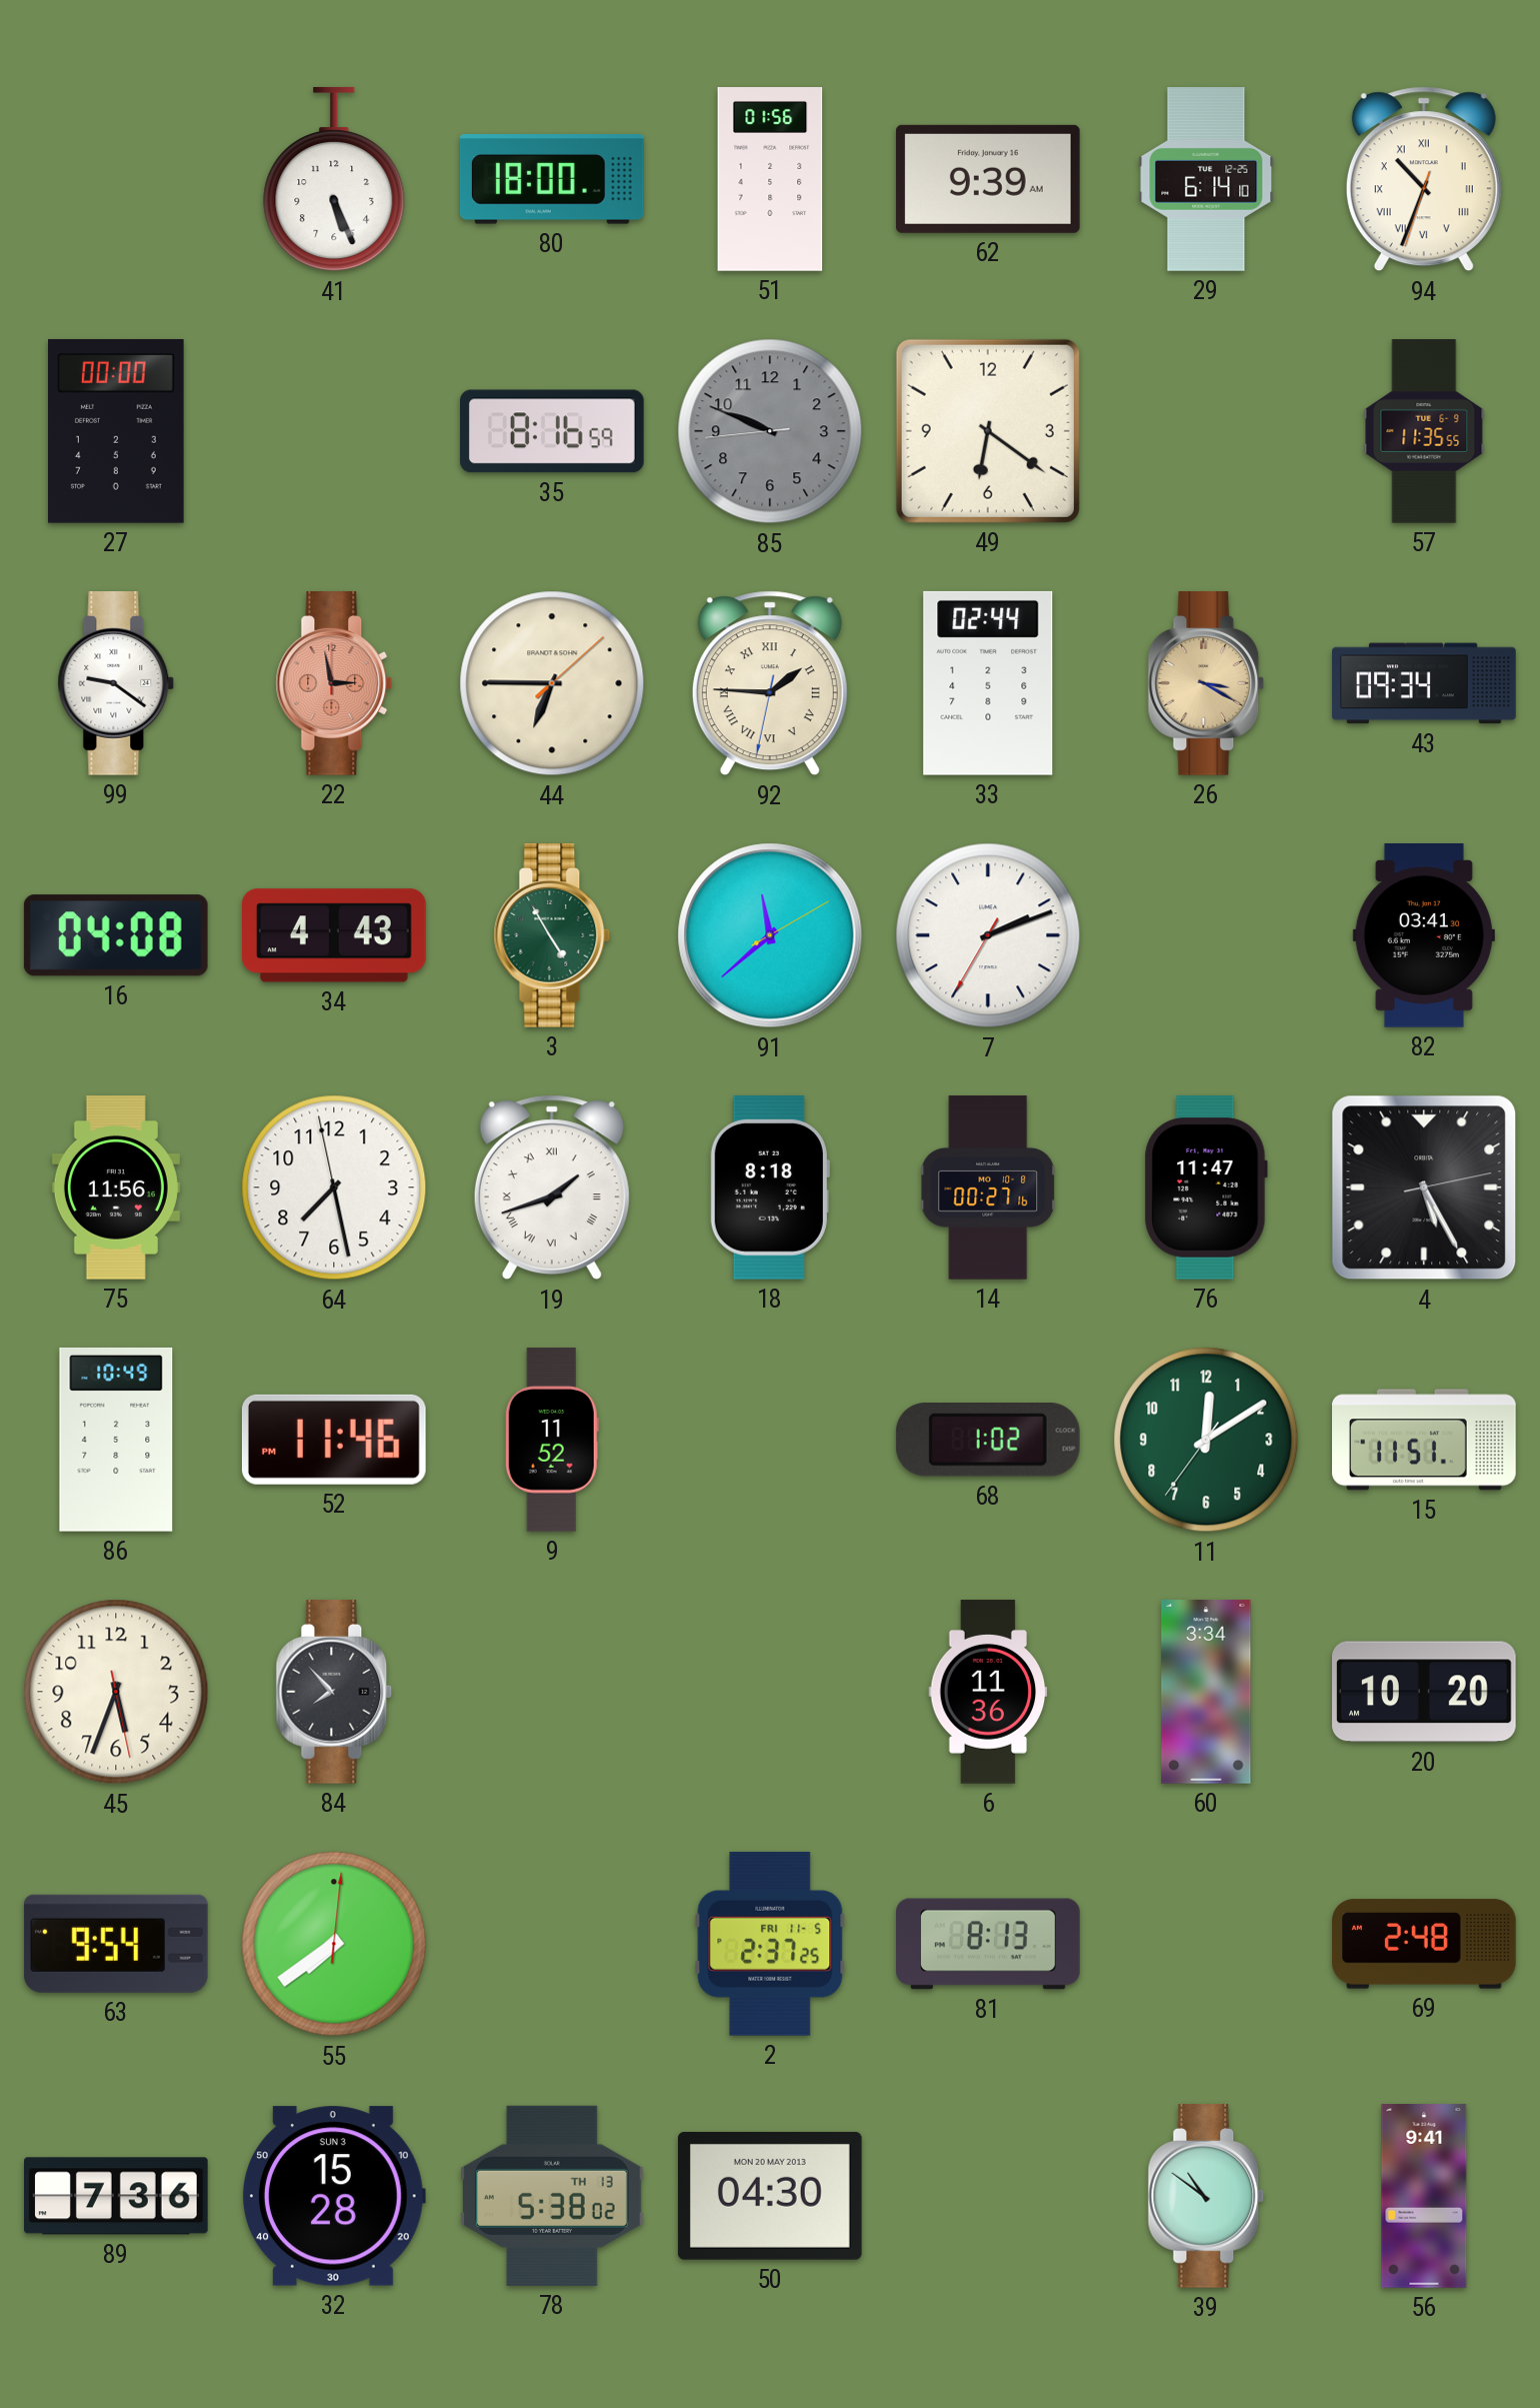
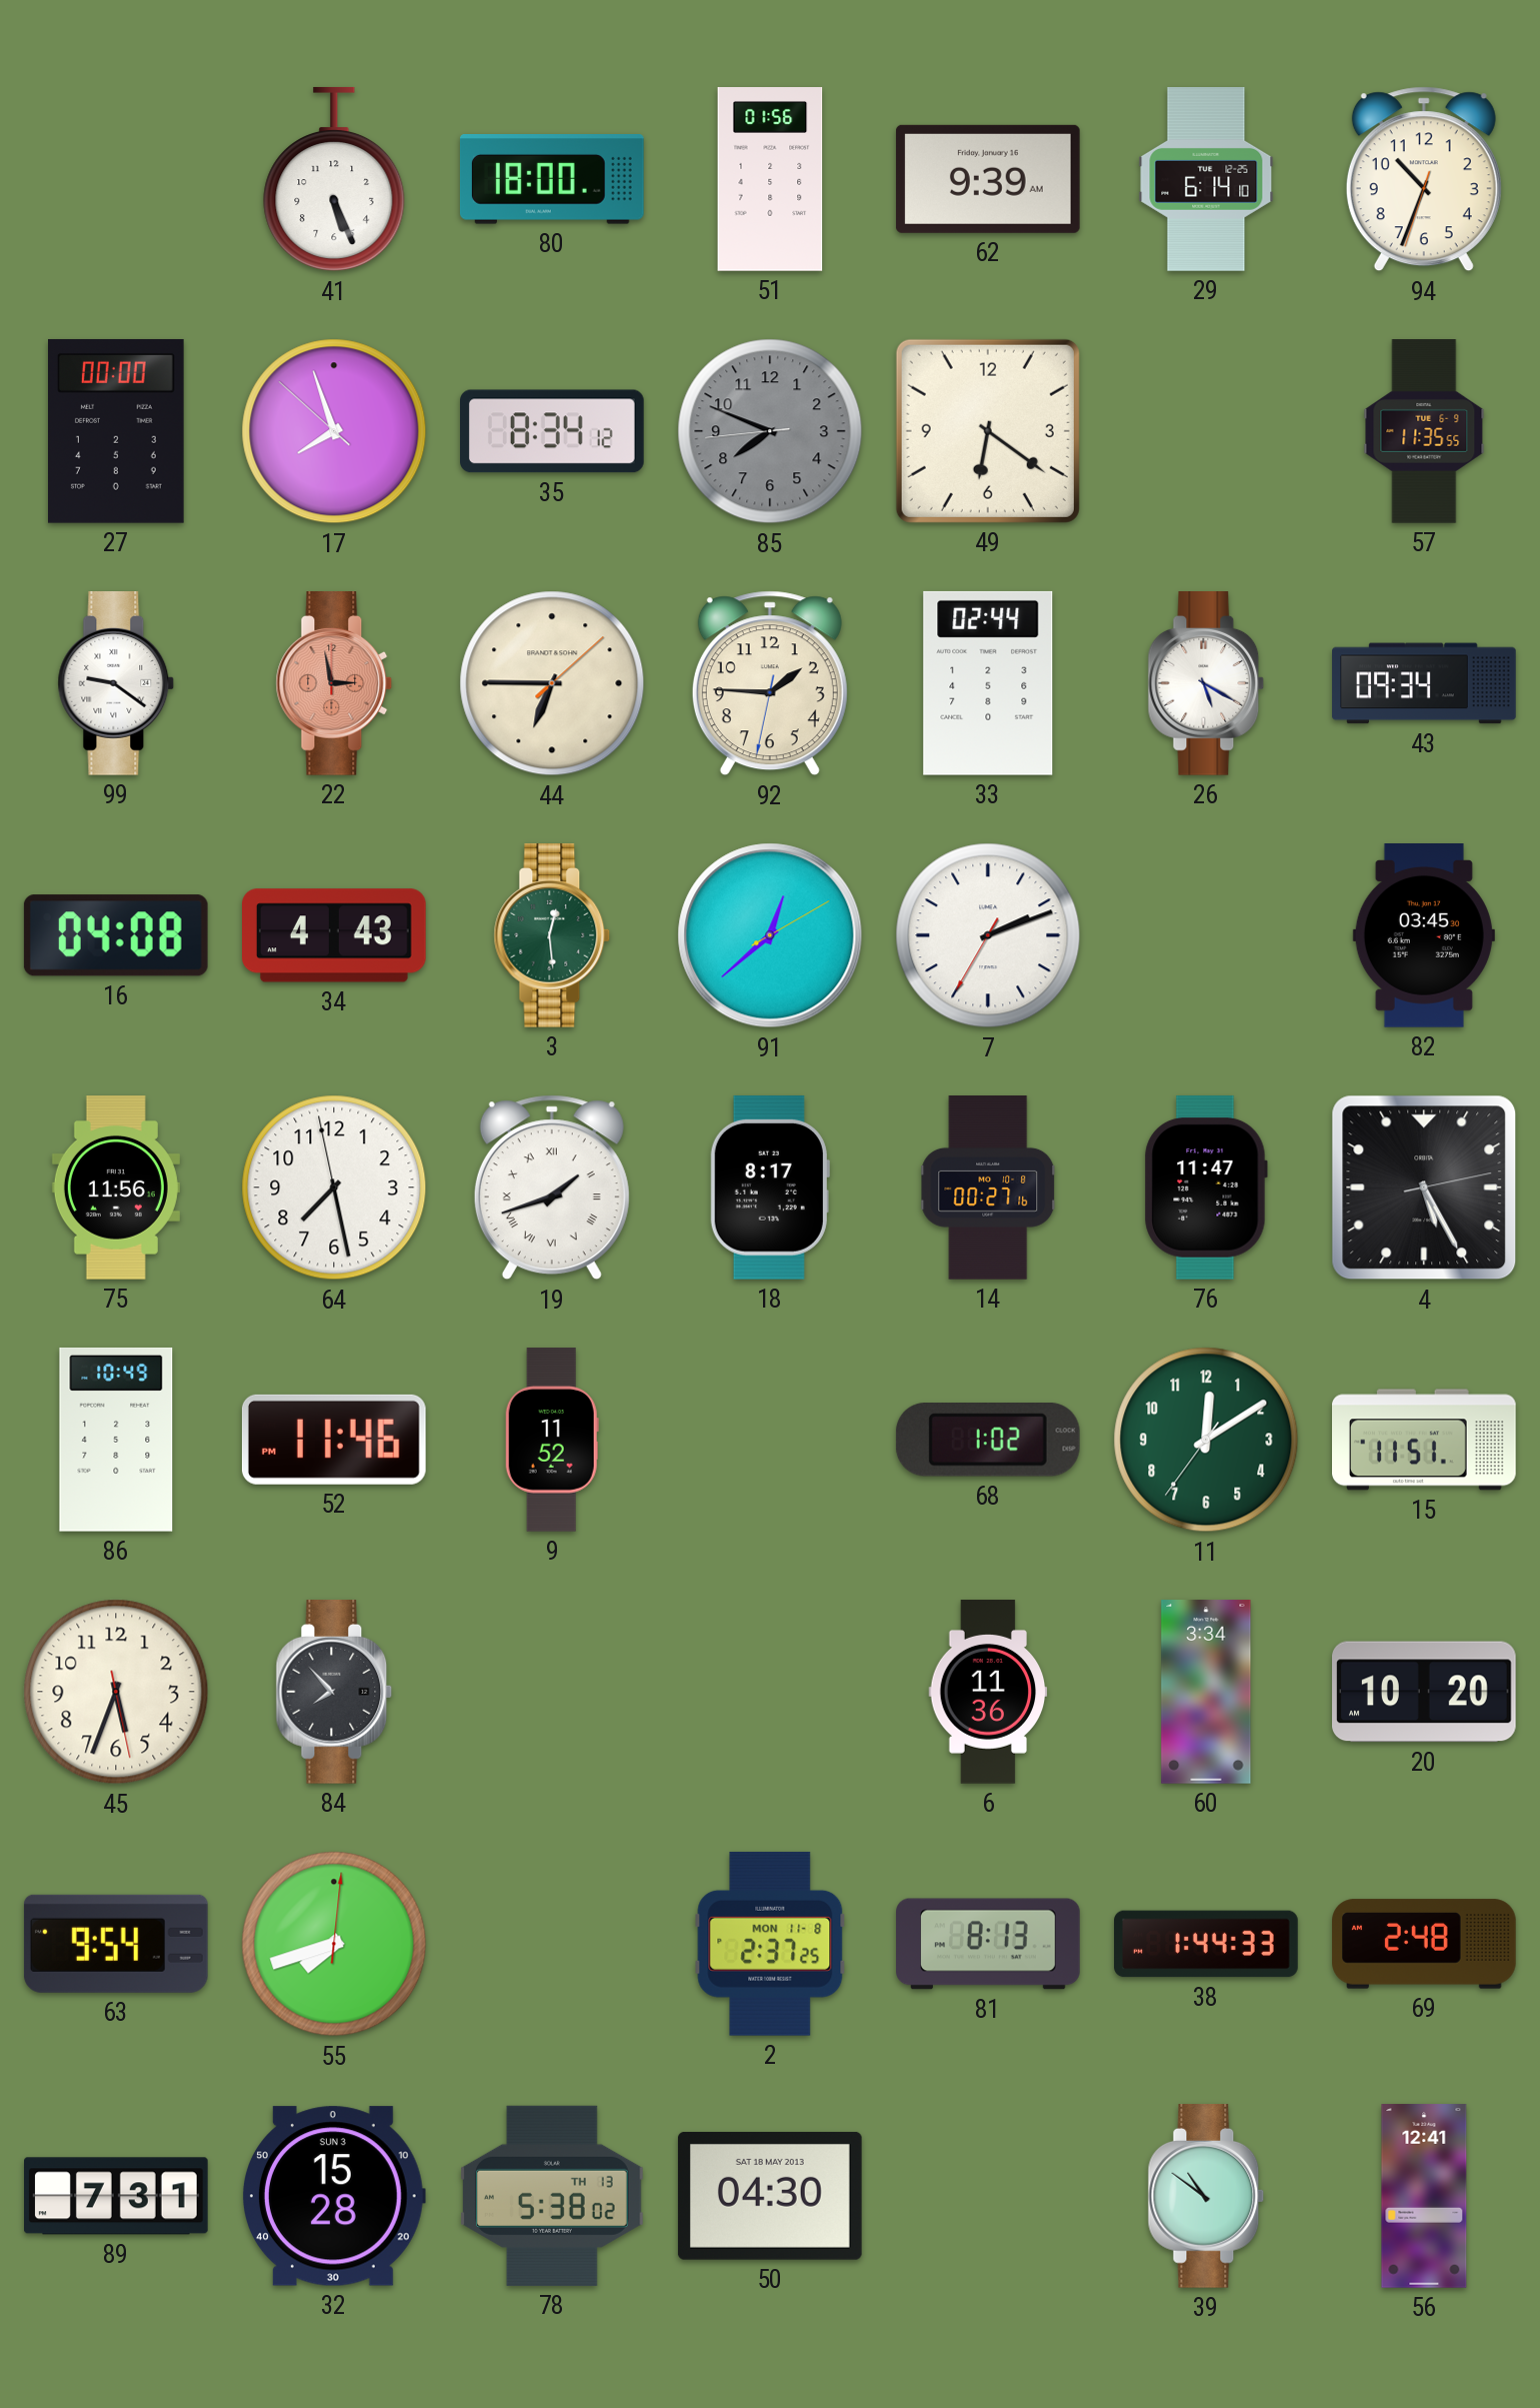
94 numerals: Roman -> Arabic (1424, 179)
17: none -> 7:56 (334, 431)
35: 8:16 -> 8:34 (553, 431)
85: 9:48 -> 7:48 (770, 431)
92 numerals: Roman -> Arabic (770, 683)
26: 3:20 -> 5:20 (1206, 684)
26 dial: champagne -> white (1206, 684)
3: 4:55 -> 12:29 (552, 936)
91: 11:38 -> 12:38 (770, 935)
82: 03:41 -> 03:45 (1424, 936)
18: 8:18 -> 8:17 (770, 1187)
55: 7:39 -> 7:42 (334, 1944)
2 date: FRI 11-5 -> MON 11-8 (770, 1944)
38: none -> 1:44 (1206, 1944)
89: 7:36 -> 7:31 (117, 2196)
50 date: MON 20 MAY 2013 -> SAT 18 MAY 2013 (770, 2196)
56: 9:41 -> 12:41 (1424, 2196)
